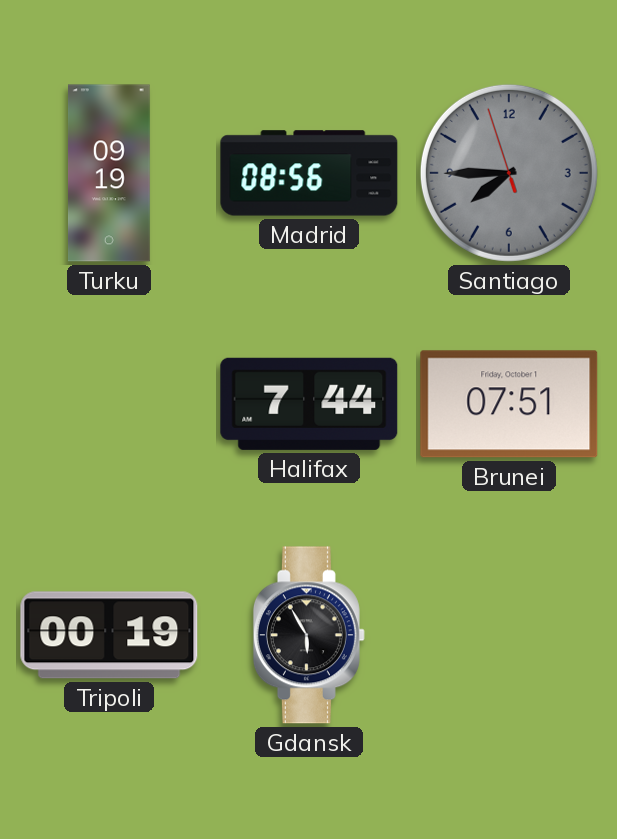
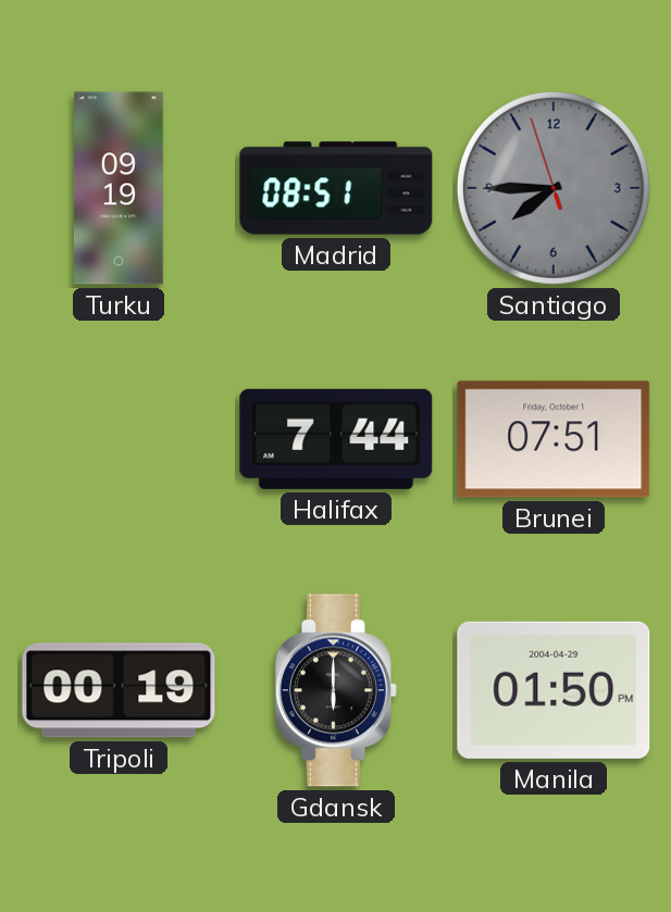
Madrid: 08:56 -> 08:51 (336, 188)
Gdansk: 5:55 -> 6:00 (336, 690)
Manila: none -> 01:50 (554, 690)
